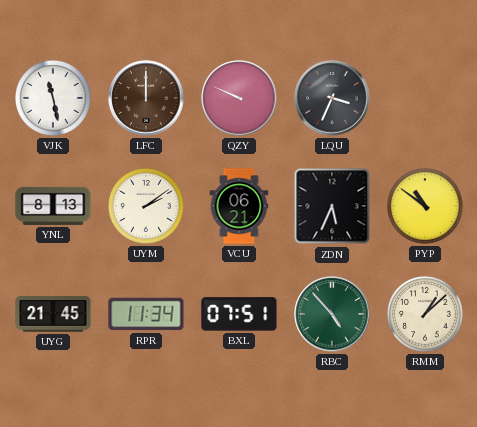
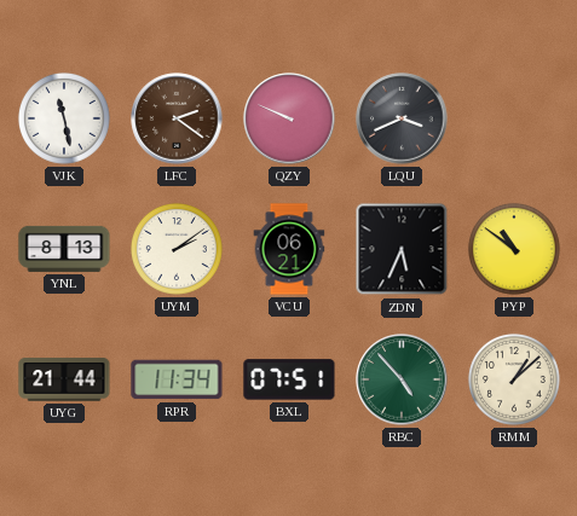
LFC: 12:00 -> 2:21 (177, 118)
LQU: 3:34 -> 3:41 (402, 118)
UYG: 21:45 -> 21:44 (64, 379)
